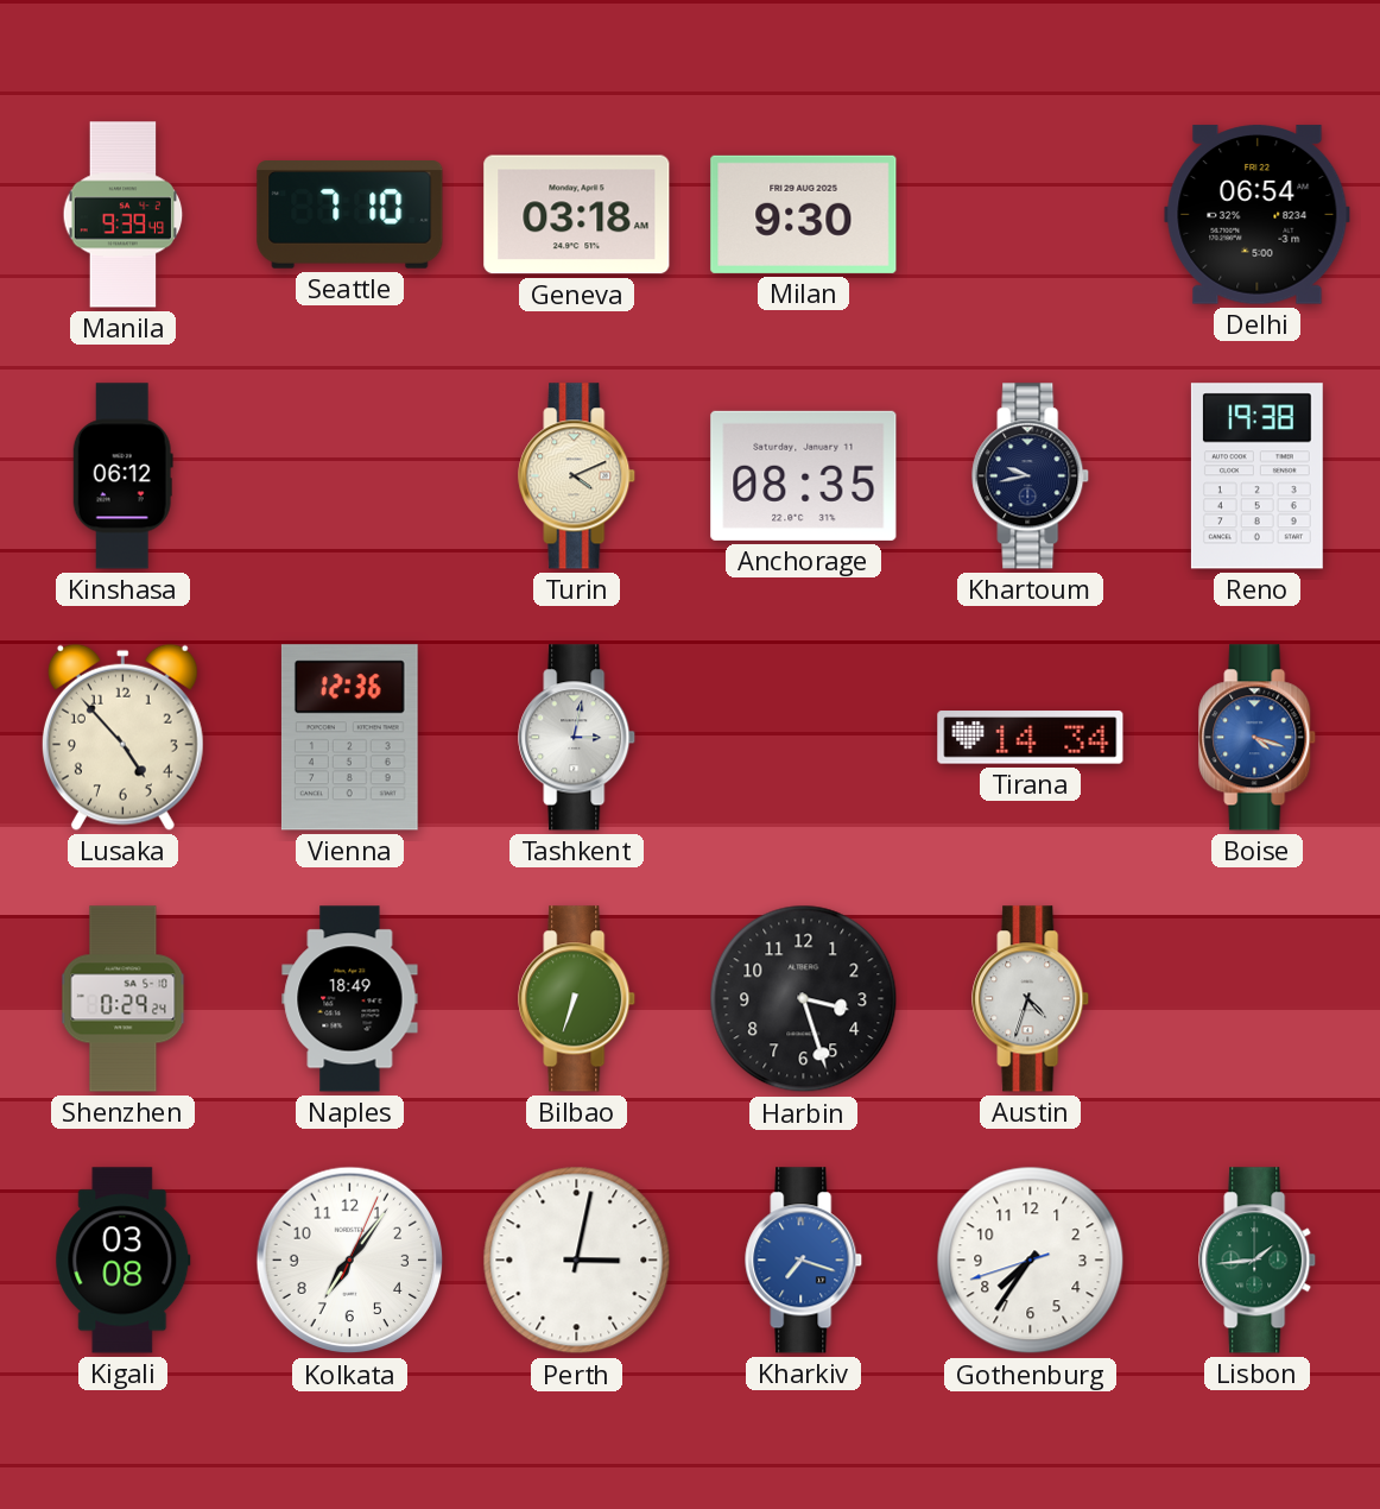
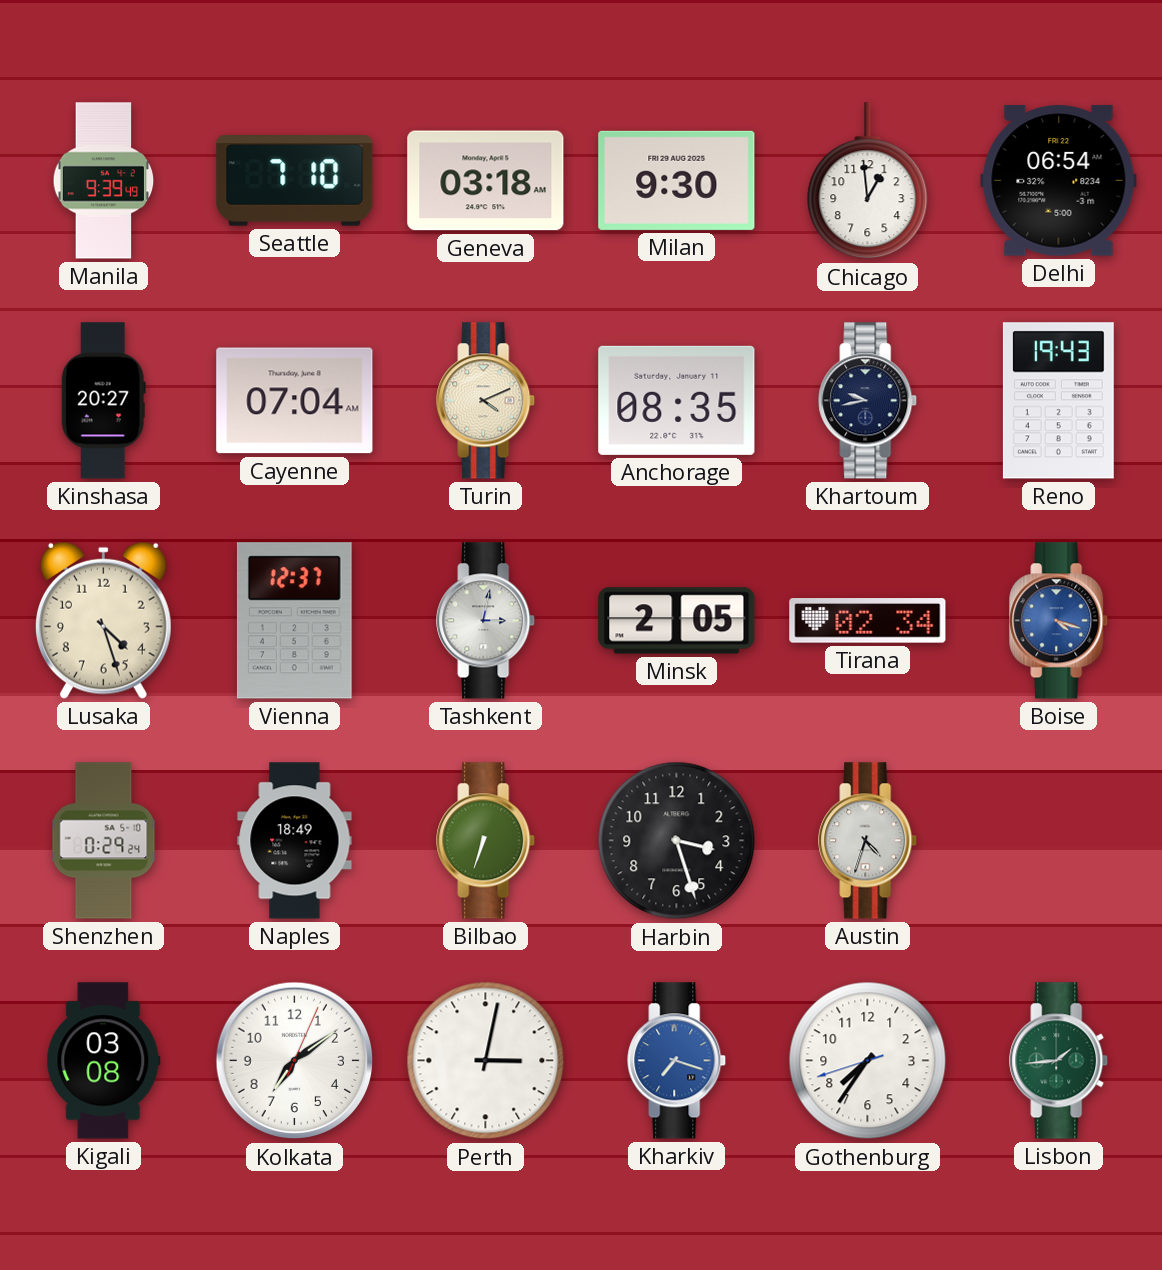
Chicago: none -> 12:59 (868, 181)
Kinshasa: 06:12 -> 20:27 (103, 401)
Cayenne: none -> 07:04 (295, 401)
Reno: 19:38 -> 19:43 (1058, 401)
Lusaka: 4:53 -> 4:27 (103, 620)
Vienna: 12:36 -> 12:37 (294, 621)
Minsk: none -> 2:05 (677, 621)
Tirana: 14:34 -> 02:34 (868, 621)
Kolkata: 7:06 -> 7:09 (295, 1061)
